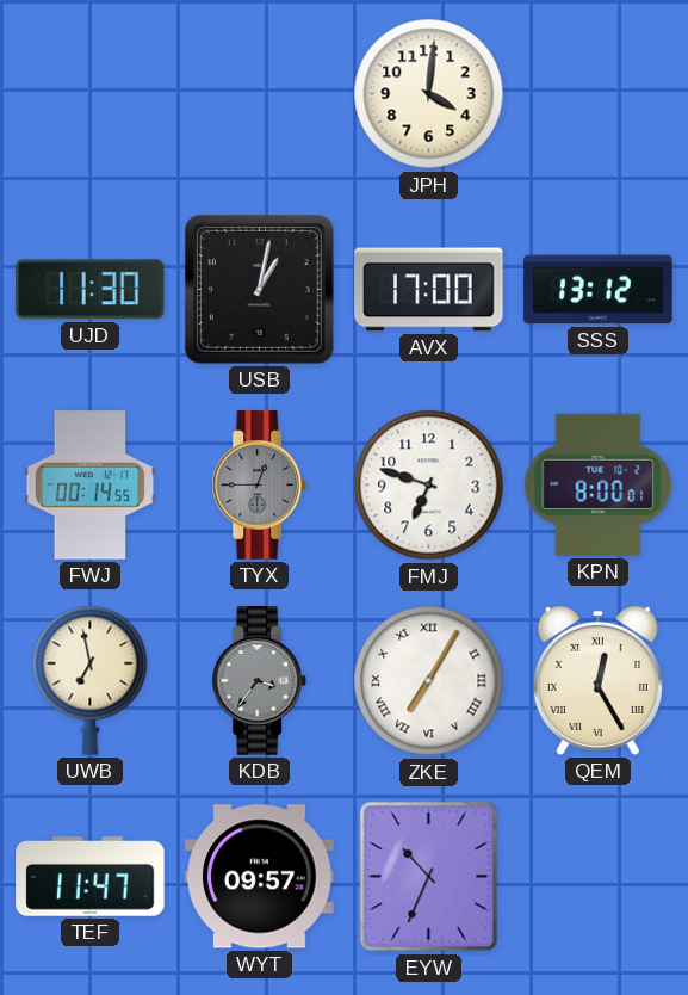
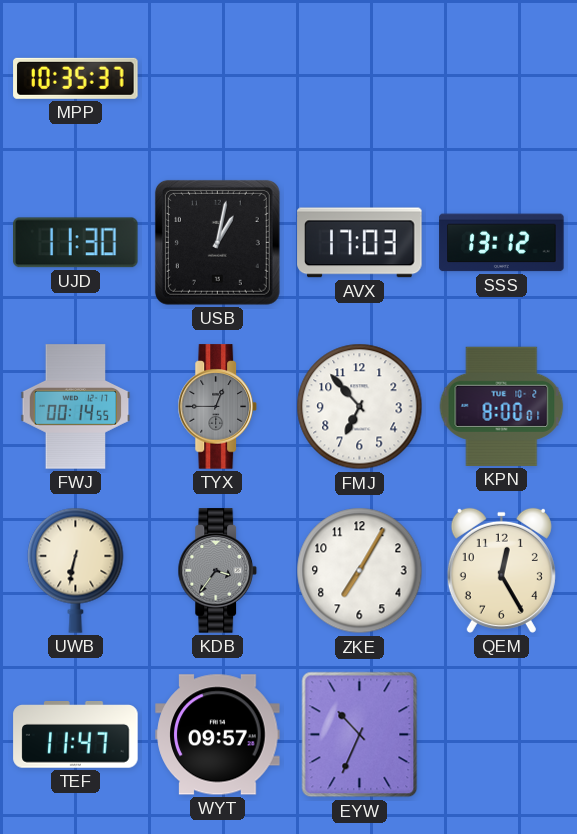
MPP: none -> 10:35 (76, 78)
JPH: 4:01 -> none (429, 94)
AVX: 17:00 -> 17:03 (360, 243)
FMJ: 6:48 -> 6:53 (360, 407)
UWB: 6:58 -> 6:32 (76, 570)
ZKE numerals: Roman -> Arabic (360, 571)
QEM numerals: Roman -> Arabic (501, 570)
